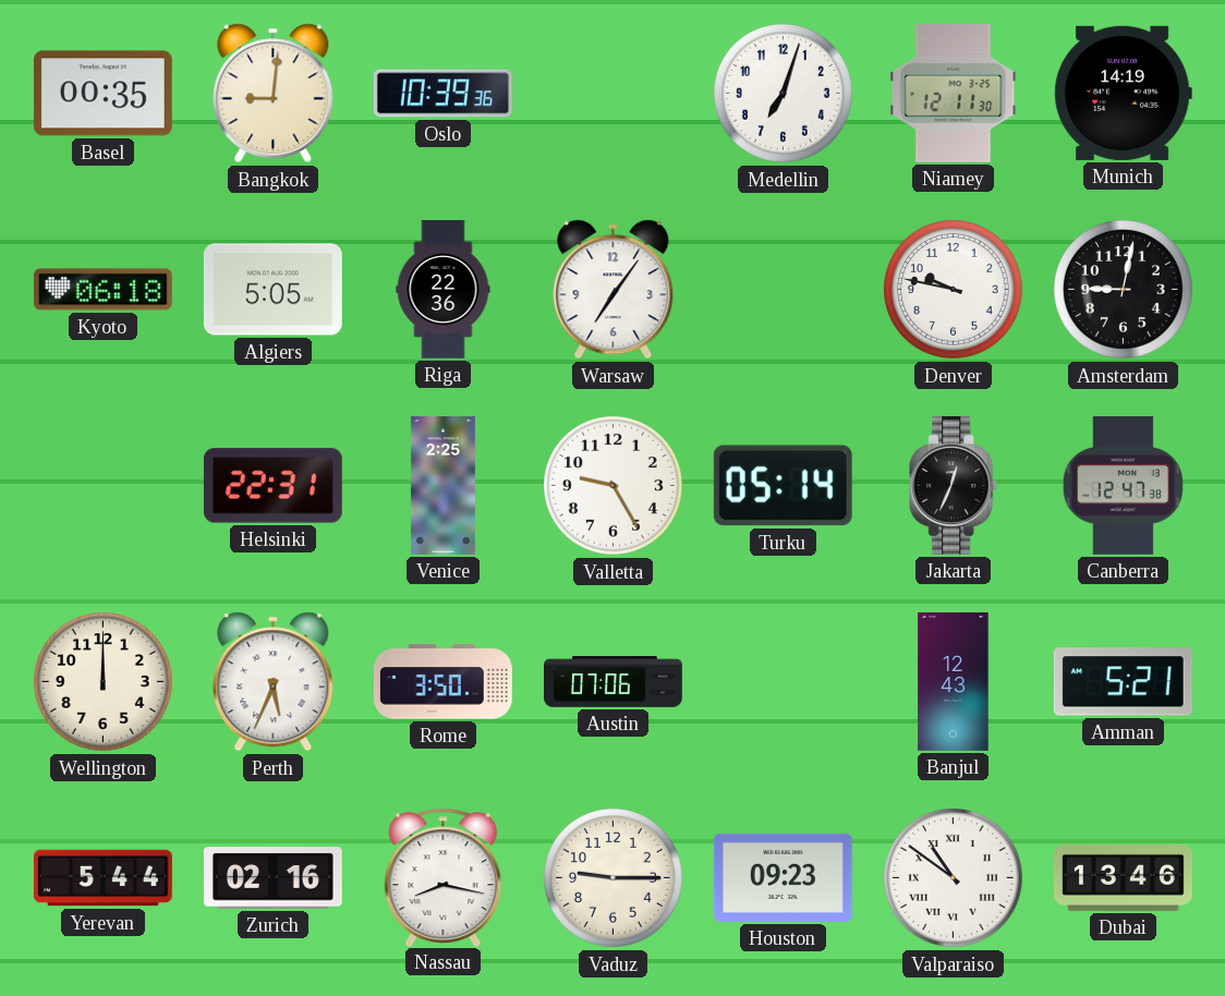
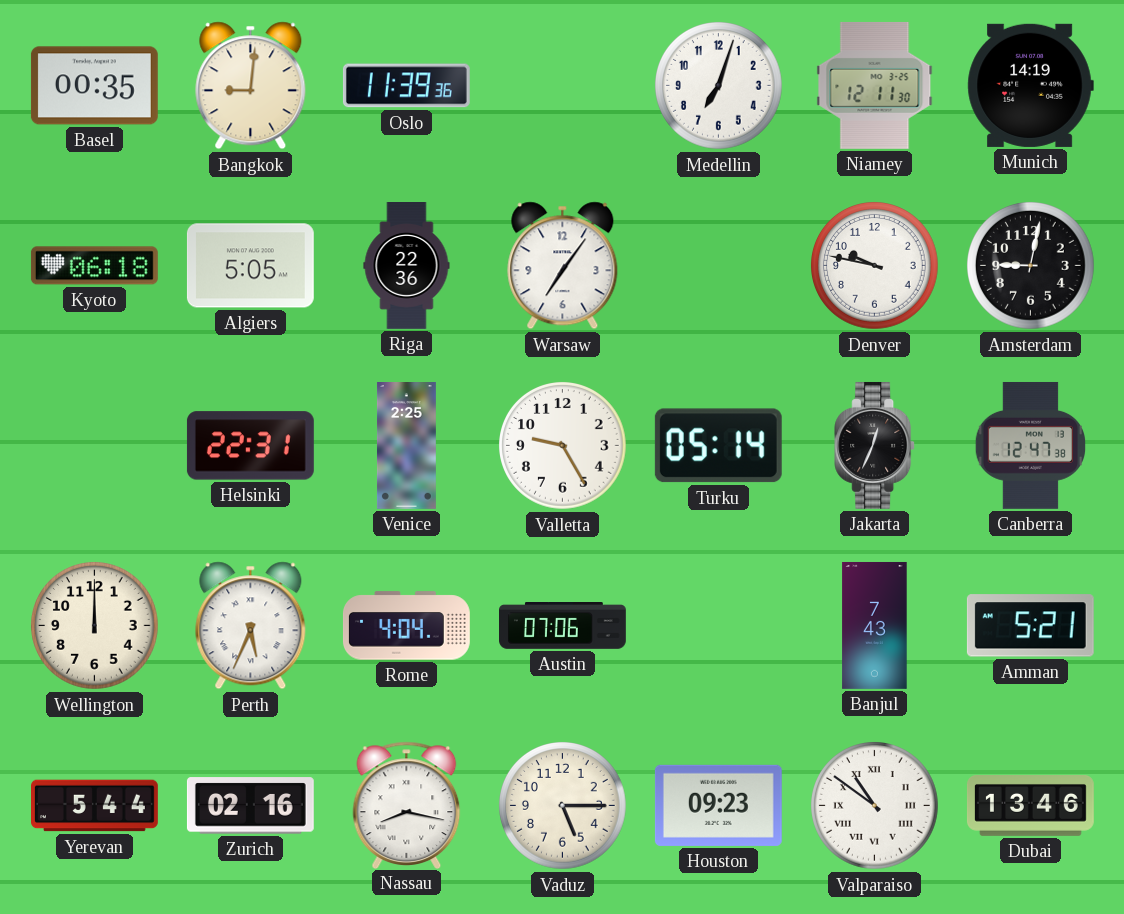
Oslo: 10:39 -> 11:39 (406, 86)
Rome: 3:50 -> 4:04 (407, 626)
Banjul: 12:43 -> 7:43 (875, 625)
Vaduz: 9:15 -> 5:15 (563, 806)
